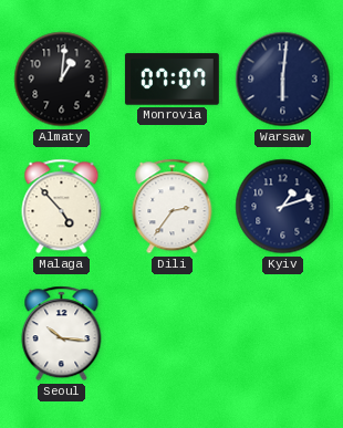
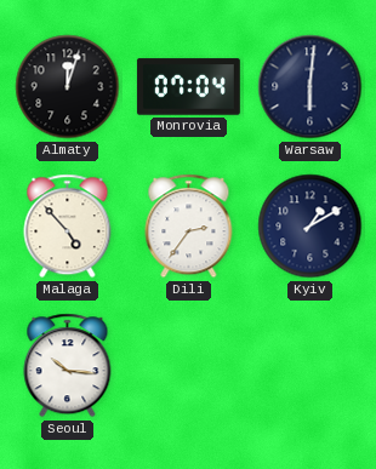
Almaty: 1:01 -> 12:03 (68, 87)
Monrovia: 07:07 -> 07:04 (188, 87)
Kyiv: 1:12 -> 1:10 (311, 227)
